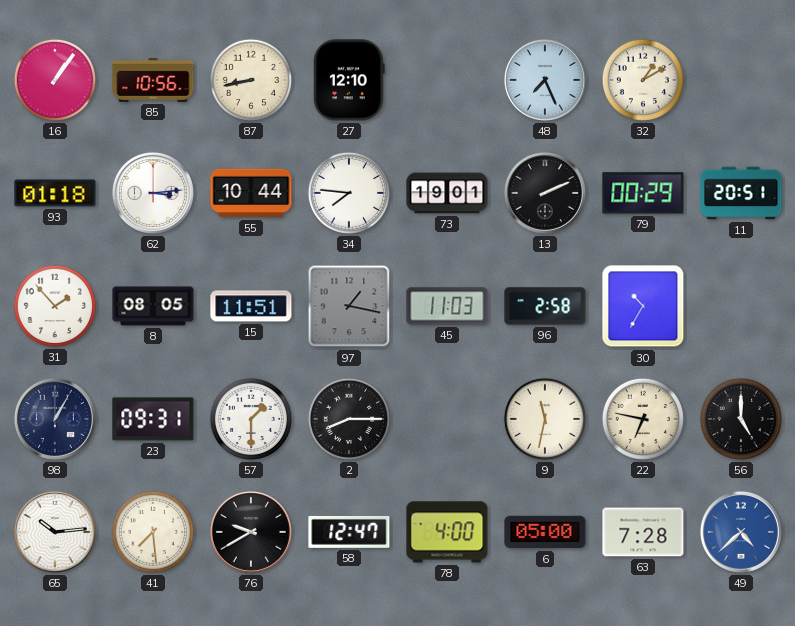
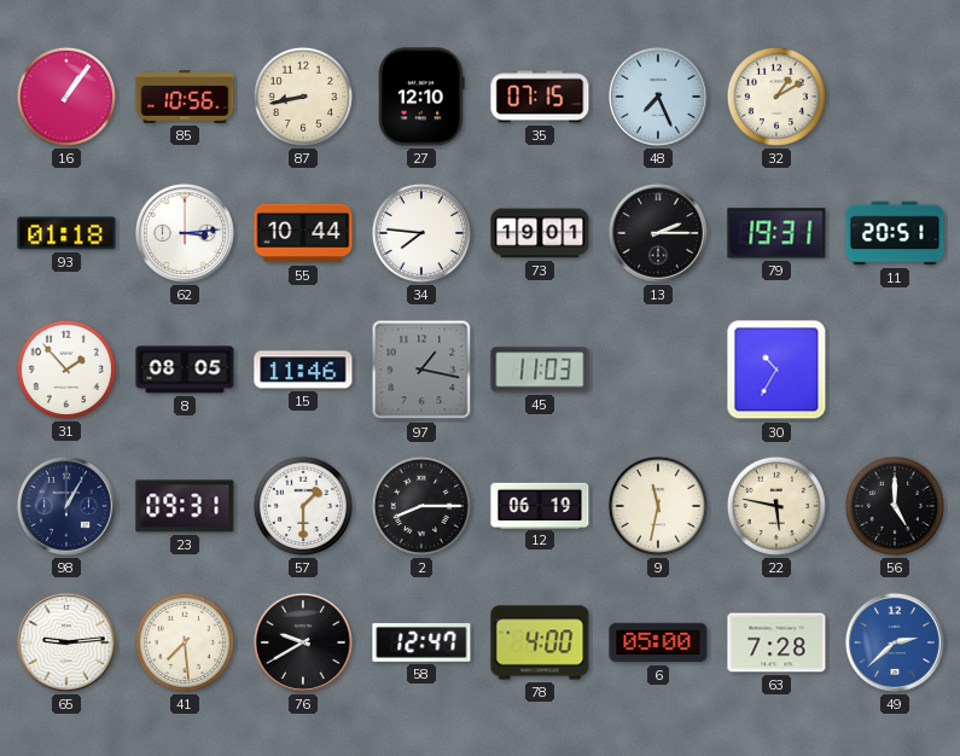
35: none -> 07:15 (540, 97)
13: 2:11 -> 2:15 (658, 233)
79: 00:29 -> 19:31 (776, 233)
15: 11:51 -> 11:46 (303, 370)
96: 2:58 -> none (545, 306)
12: none -> 06:19 (540, 505)
22: 6:47 -> 5:47 (776, 506)
65: 10:14 -> 9:14 (66, 642)
49: 4:38 -> 2:38 (895, 642)
